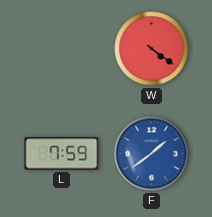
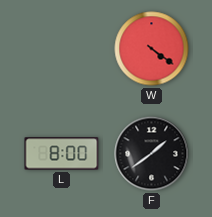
L: 7:59 -> 8:00 (62, 154)
F dial: blue -> black (152, 154)
